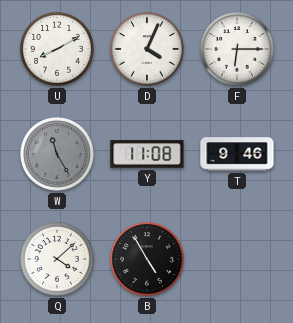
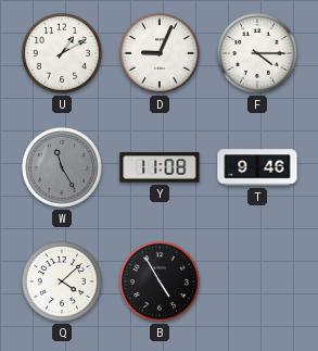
U: 8:10 -> 1:10 (63, 54)
D: 4:04 -> 9:04 (161, 54)
F: 6:15 -> 4:15 (258, 54)
